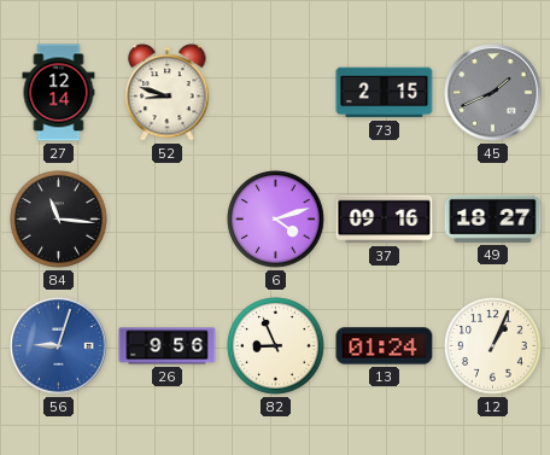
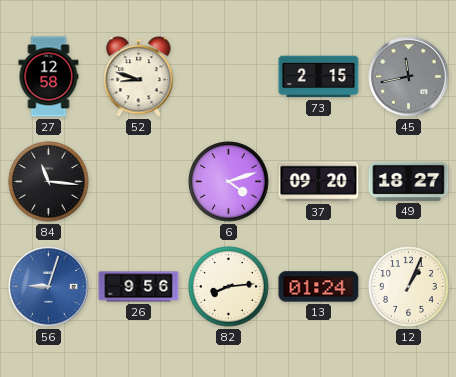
27: 12:14 -> 12:58 (49, 77)
45: 1:41 -> 11:43 (409, 77)
37: 09:16 -> 09:20 (319, 182)
82: 8:56 -> 8:14 (229, 287)
